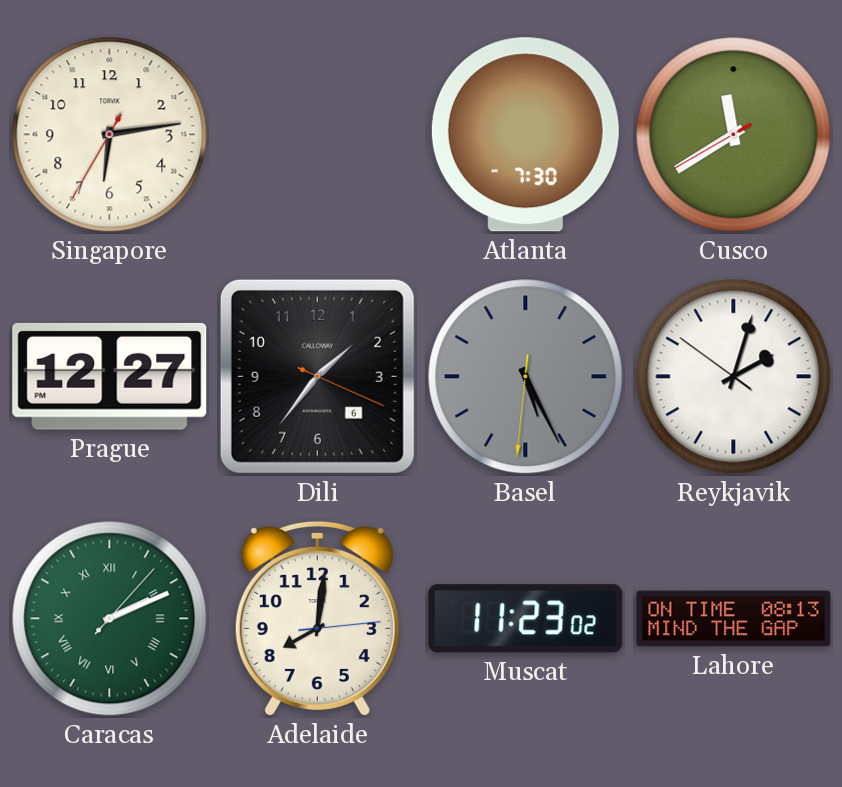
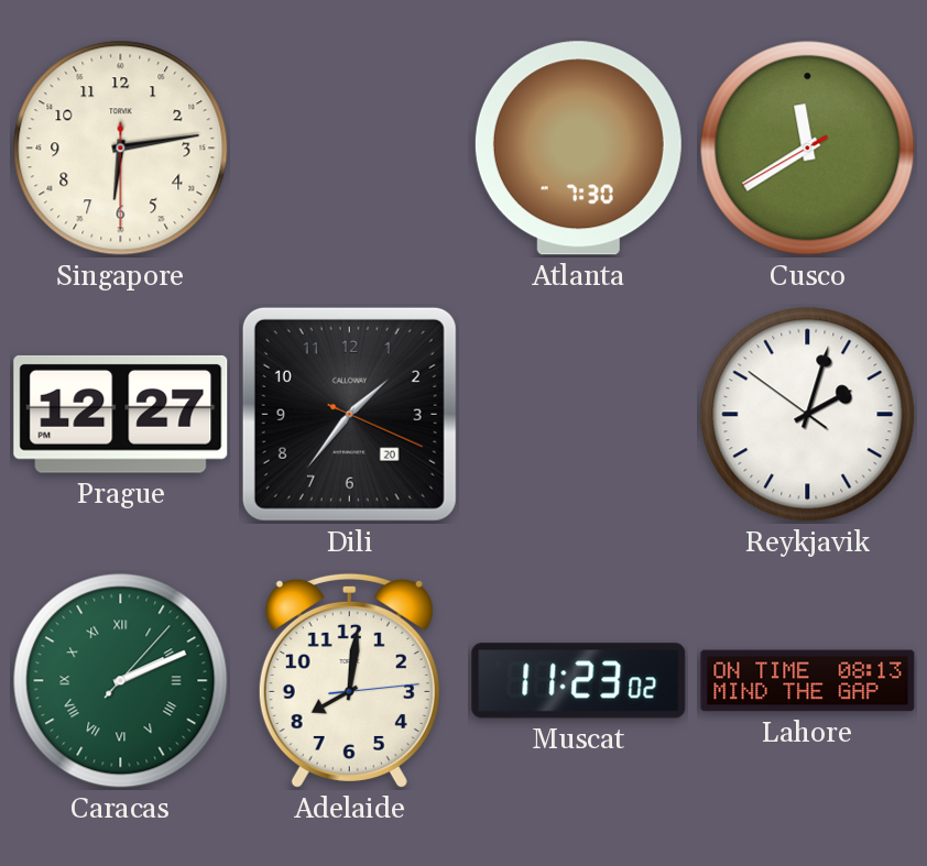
Singapore: 6:13:35 -> 6:13:30 (121, 149)
Dili date: 6 -> 20 (349, 414)
Basel: 5:25 -> none (526, 377)
